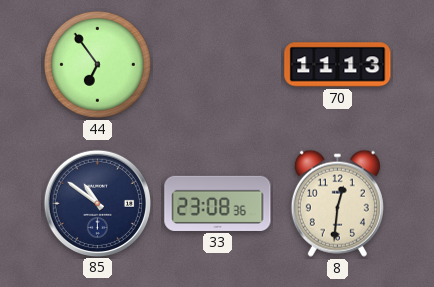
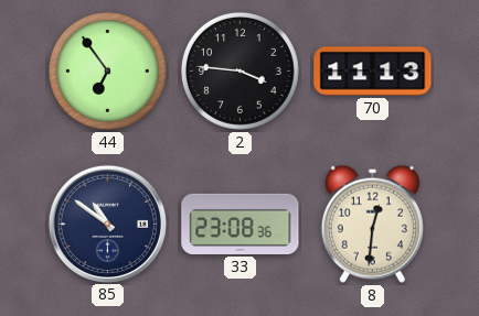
2: none -> 3:46 (239, 70)
